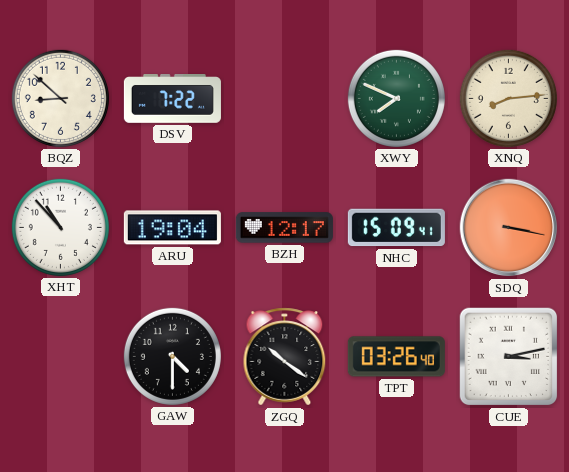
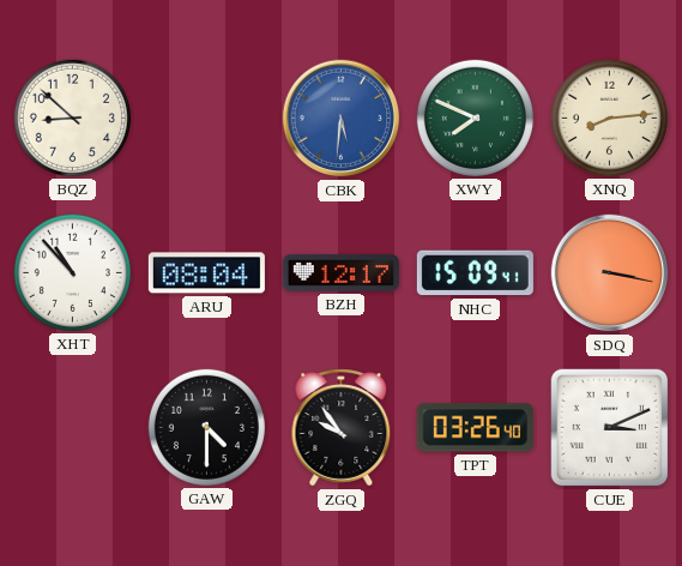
DSV: 7:22 -> none (172, 99)
CBK: none -> 5:31 (342, 119)
ARU: 19:04 -> 08:04 (206, 273)
ZGQ: 10:21 -> 9:54 (342, 428)
CUE: 3:13 -> 3:11 (610, 428)
